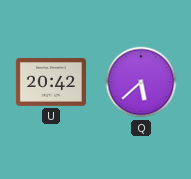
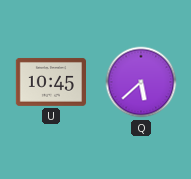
U: 20:42 -> 10:45 (50, 82)
